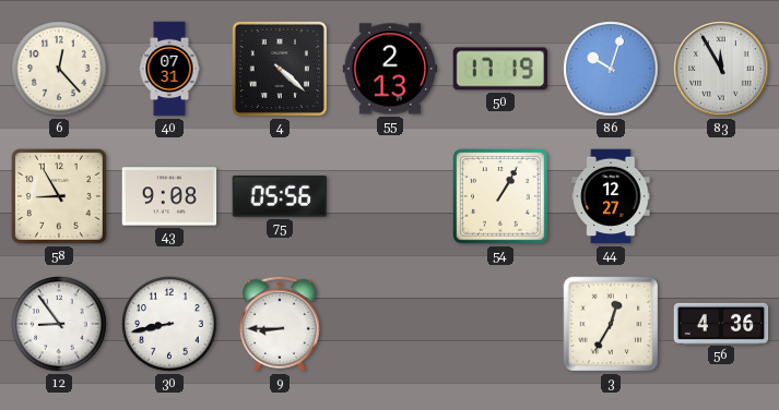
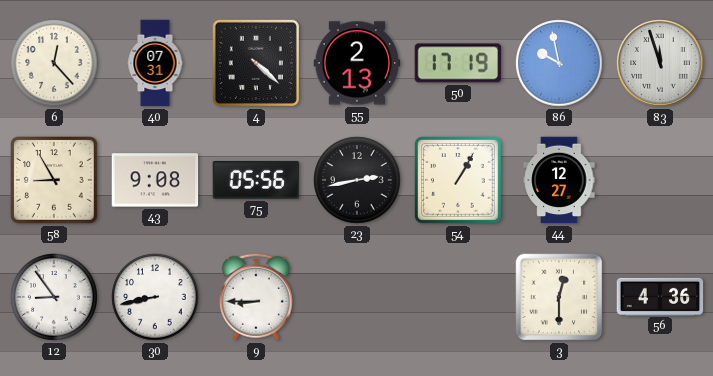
86: 10:03 -> 9:58 (559, 63)
83: 11:55 -> 11:57 (660, 63)
23: none -> 2:43 (357, 180)
3: 12:35 -> 12:30 (559, 297)
